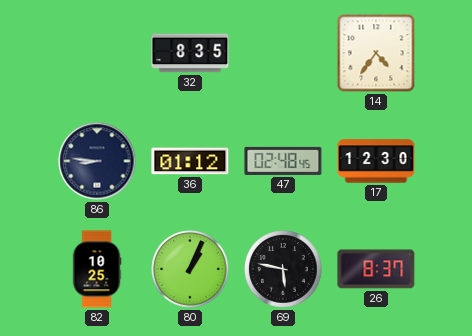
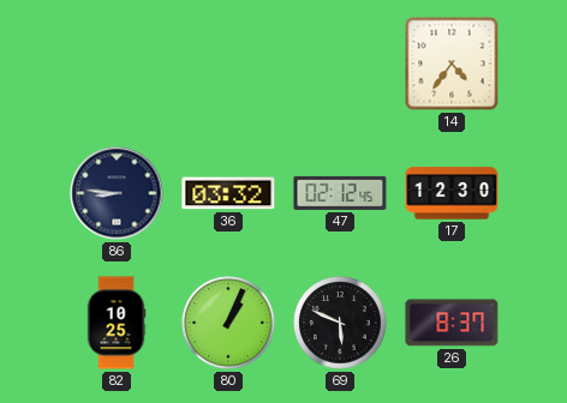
32: 8:35 -> none (190, 53)
36: 01:12 -> 03:32 (228, 193)
47: 02:48 -> 02:12 (340, 193)
69: 5:47 -> 5:49 (340, 323)
